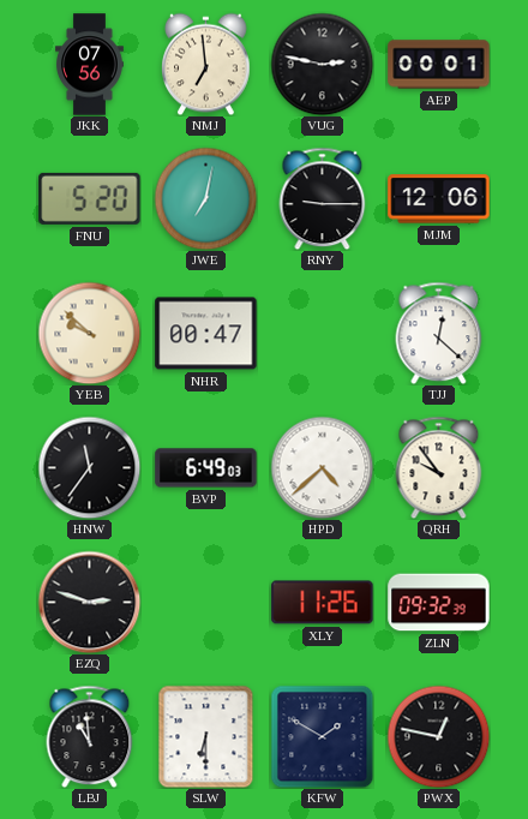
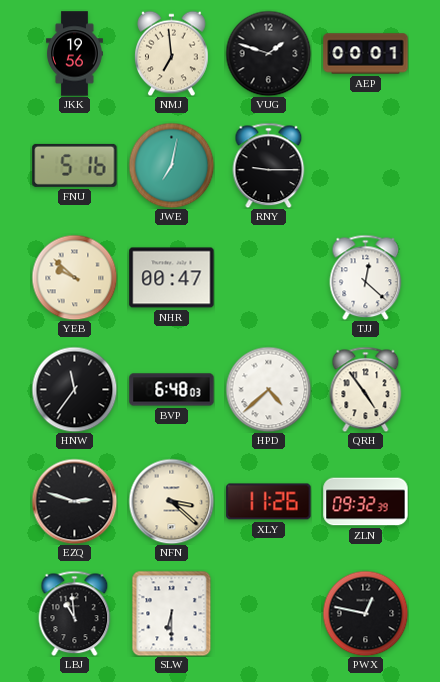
JKK: 07:56 -> 19:56 (75, 54)
VUG: 2:47 -> 1:48 (268, 53)
FNU: 5:20 -> 5:16 (75, 165)
MJM: 12:06 -> none (439, 199)
BVP: 6:49 -> 6:48 (172, 390)
QRH: 9:54 -> 4:54 (366, 389)
NFN: none -> 3:22 (171, 501)
KFW: 1:50 -> none (322, 736)
